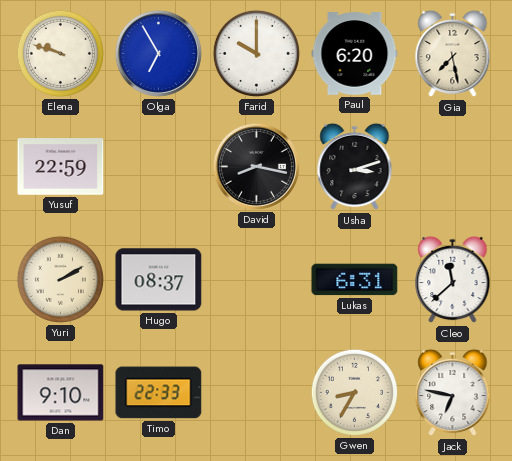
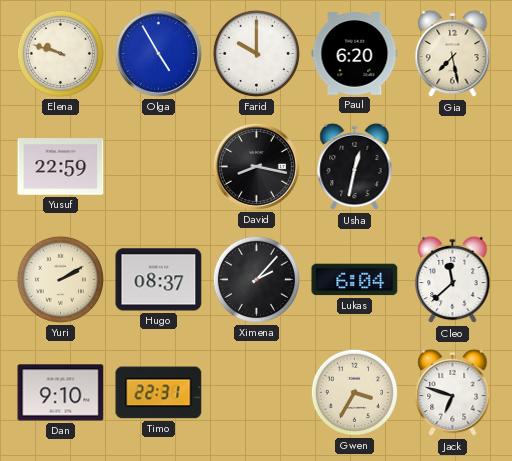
Olga: 6:55 -> 4:55 (158, 53)
Usha: 3:12 -> 12:32 (355, 167)
Ximena: none -> 2:07 (256, 279)
Lukas: 6:31 -> 6:04 (355, 280)
Timo: 22:33 -> 22:31 (159, 393)
Gwen: 8:35 -> 3:35 (354, 392)
Jack: 6:47 -> 6:48 (453, 393)
